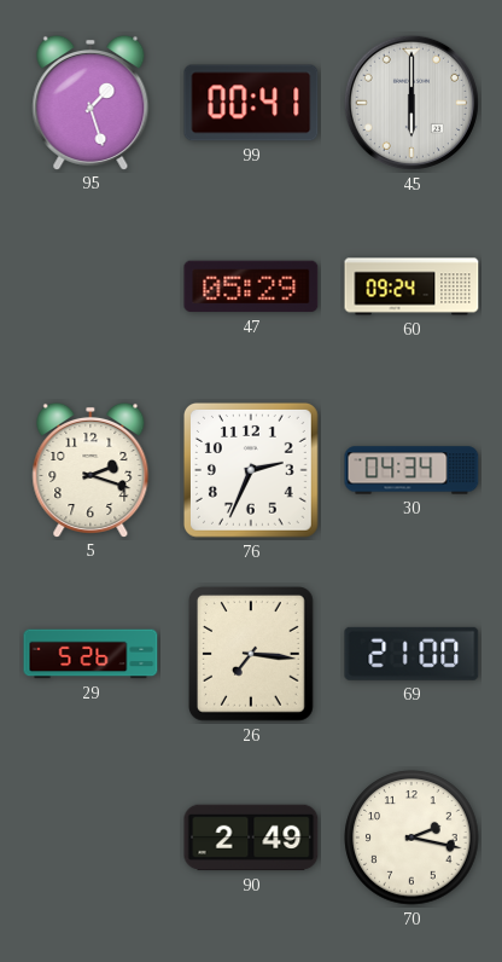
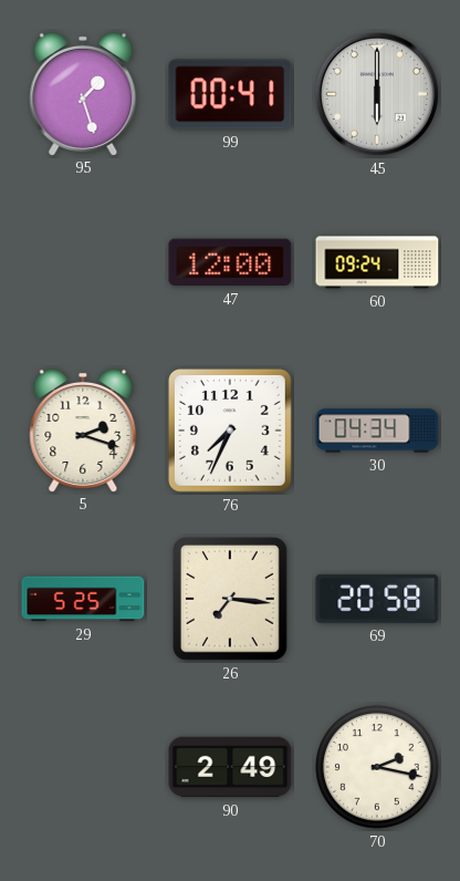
47: 05:29 -> 12:00 (230, 262)
76: 2:34 -> 7:34 (230, 431)
29: 5:26 -> 5:25 (83, 599)
69: 21:00 -> 20:58 (377, 599)
